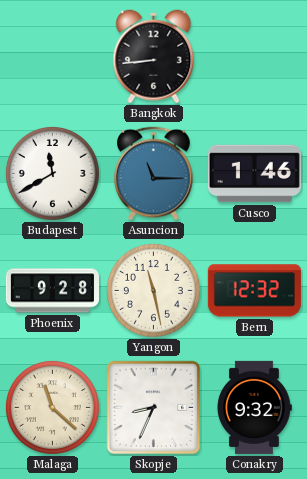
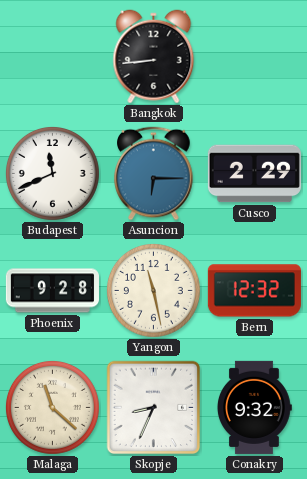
Budapest: 11:40 -> 11:41 (52, 173)
Asuncion: 11:15 -> 6:15 (154, 174)
Cusco: 1:46 -> 2:29 (254, 174)
